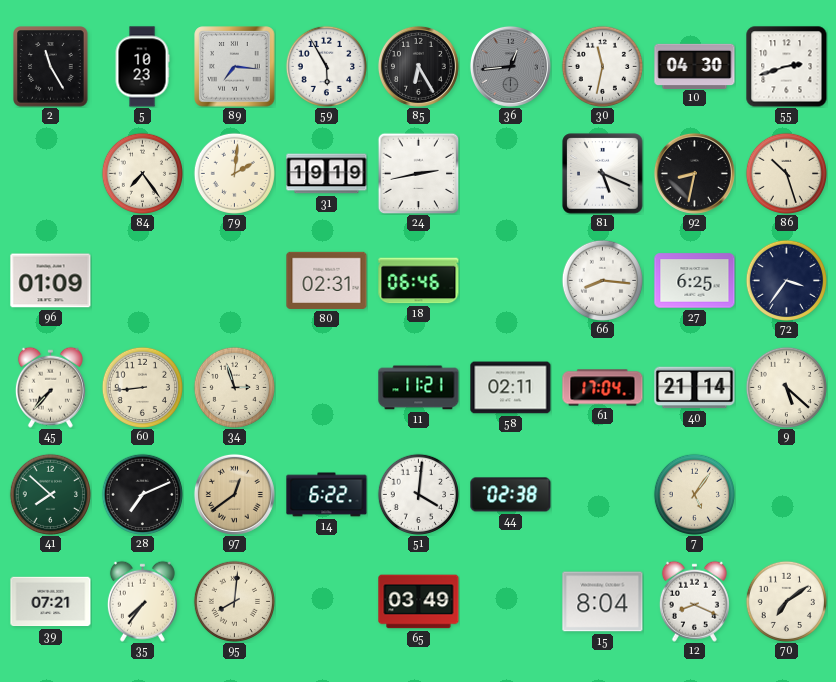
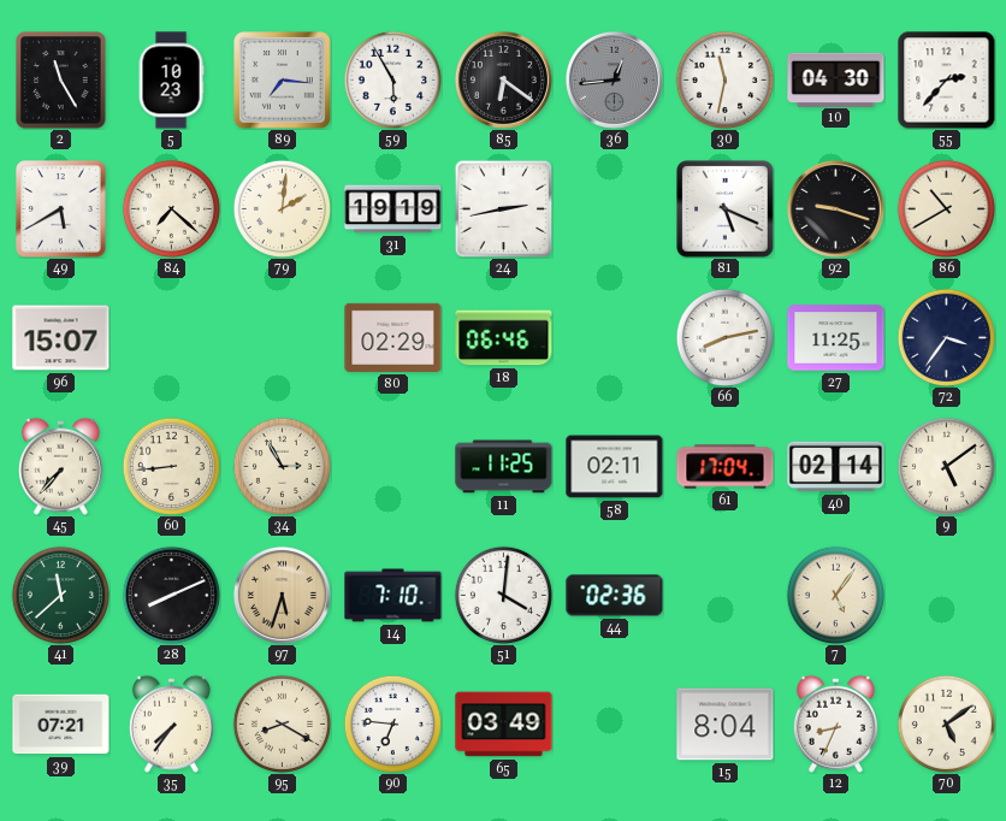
85: 6:25 -> 6:21 (503, 79)
55: 2:42 -> 2:37 (947, 81)
49: none -> 5:40 (61, 209)
84: 7:24 -> 7:22 (171, 208)
92: 8:32 -> 9:18 (835, 208)
86: 10:27 -> 10:40 (946, 208)
96: 01:09 -> 15:07 (61, 338)
80: 02:31 -> 02:29 (393, 337)
66: 8:16 -> 8:13 (724, 337)
27: 6:25 -> 11:25 (836, 338)
34: 2:57 -> 2:55 (282, 466)
11: 11:21 -> 11:25 (504, 467)
40: 21:14 -> 02:14 (836, 467)
9: 5:22 -> 5:09 (946, 466)
41: 7:52 -> 11:38 (60, 595)
28: 7:11 -> 8:11 (171, 595)
97: 12:39 -> 5:33 (282, 595)
14: 6:22 -> 7:10 (393, 596)
44: 02:38 -> 02:36 (615, 596)
95: 8:01 -> 8:20 (282, 723)
90: none -> 6:46 (392, 723)
12: 8:19 -> 8:34 (835, 723)
70: 7:09 -> 5:09 (946, 723)
